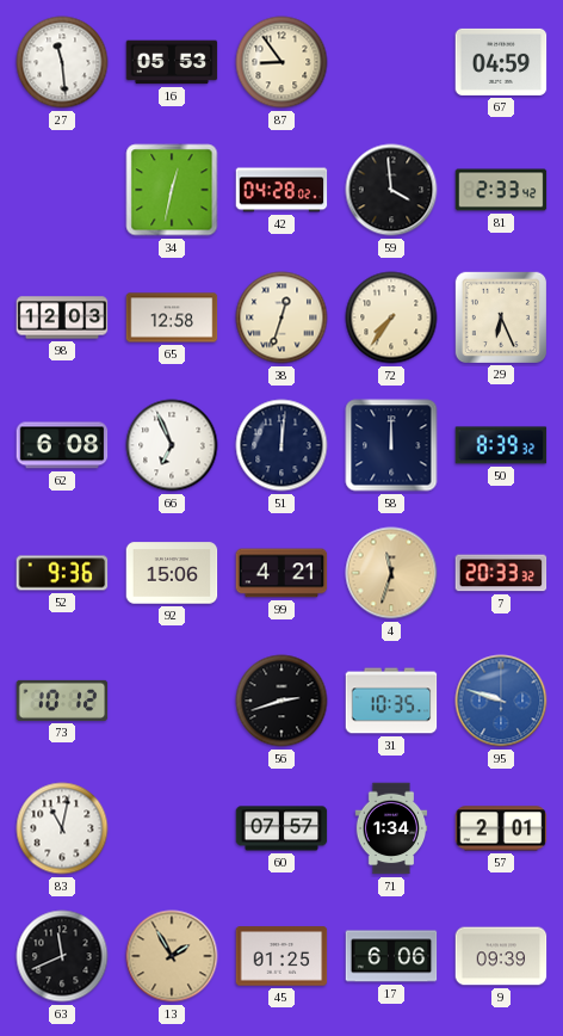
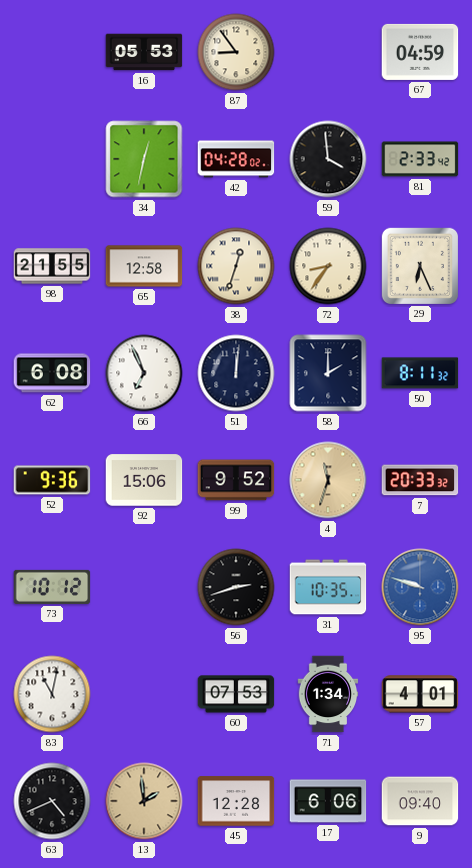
27: 11:29 -> none (62, 62)
98: 12:03 -> 21:55 (52, 266)
72: 7:36 -> 8:36 (328, 266)
58: 12:00 -> 2:00 (328, 373)
50: 8:39 -> 8:11 (420, 373)
99: 4:21 -> 9:52 (236, 480)
60: 07:57 -> 07:53 (236, 694)
57: 2:01 -> 4:01 (420, 694)
63: 11:41 -> 4:41 (52, 801)
13: 1:55 -> 1:59 (144, 801)
45: 01:25 -> 12:28 (236, 801)
9: 09:39 -> 09:40 (420, 801)
